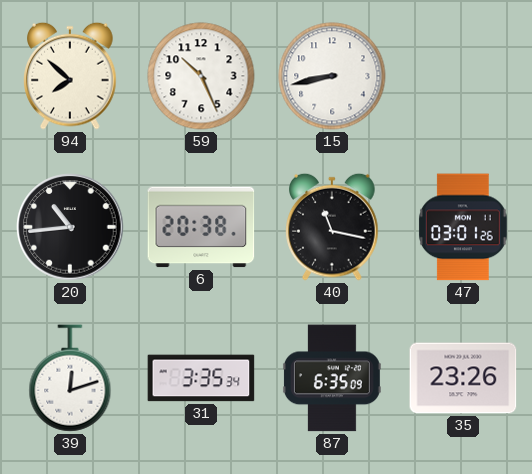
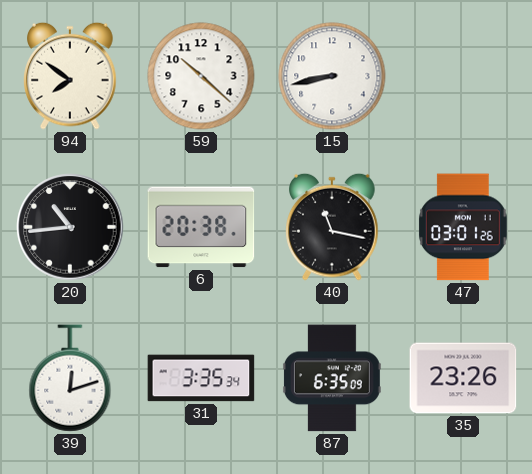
94: 7:52 -> 7:51 (70, 76)
59: 10:26 -> 10:22 (201, 76)
